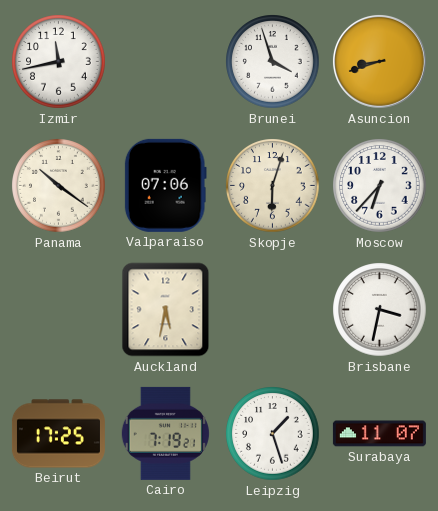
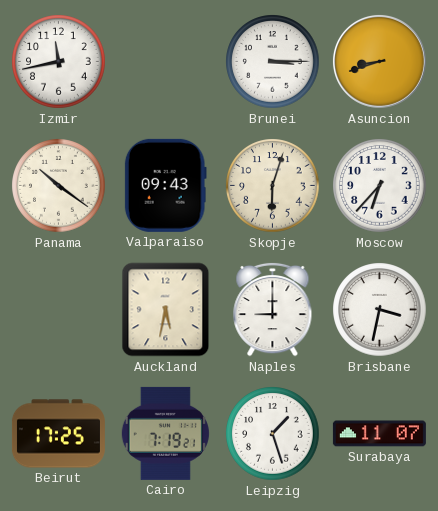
Brunei: 3:57 -> 3:15 (273, 62)
Valparaiso: 07:06 -> 09:43 (165, 185)
Naples: none -> 9:00 (273, 309)
